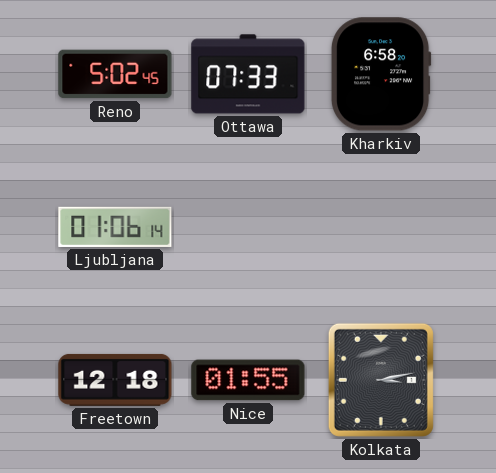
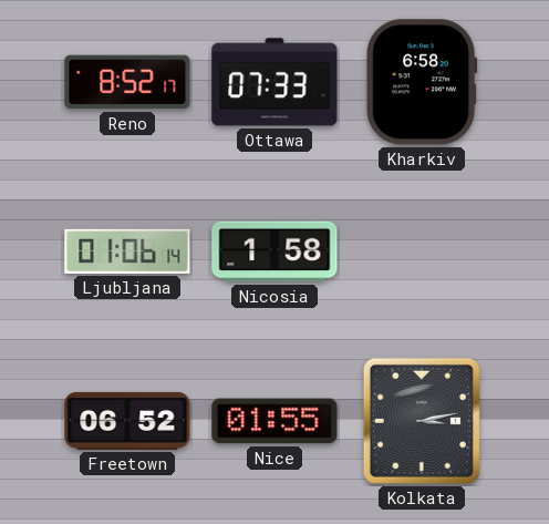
Reno: 5:02 -> 8:52 (127, 82)
Nicosia: none -> 1:58 (274, 251)
Freetown: 12:18 -> 06:52 (127, 421)
